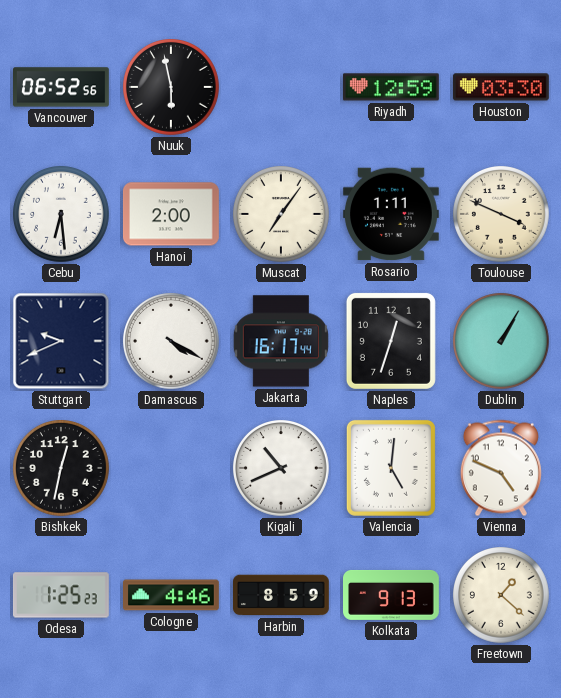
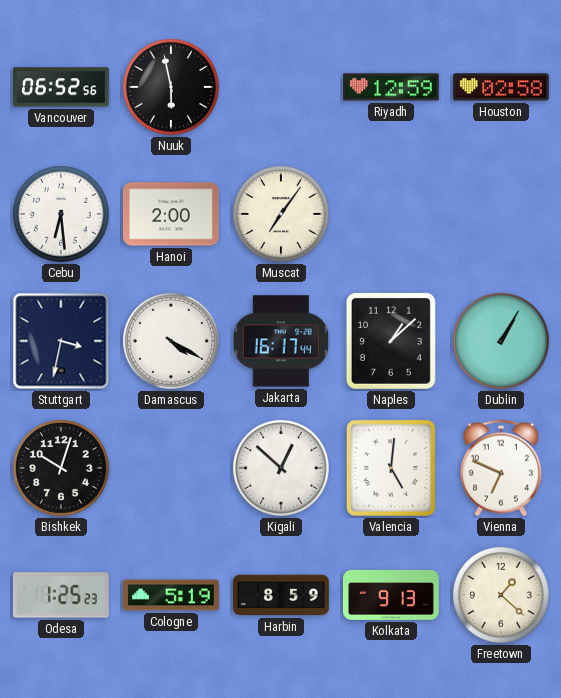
Houston: 03:30 -> 02:58 (501, 87)
Rosario: 1:11 -> none (391, 214)
Toulouse: 3:49 -> none (502, 215)
Stuttgart: 9:41 -> 3:32 (61, 341)
Naples: 12:33 -> 1:08 (391, 341)
Bishkek: 12:32 -> 10:03 (62, 469)
Kigali: 10:41 -> 12:52 (282, 469)
Vienna: 4:49 -> 6:49 (501, 468)
Cologne: 4:46 -> 5:19 (172, 595)
